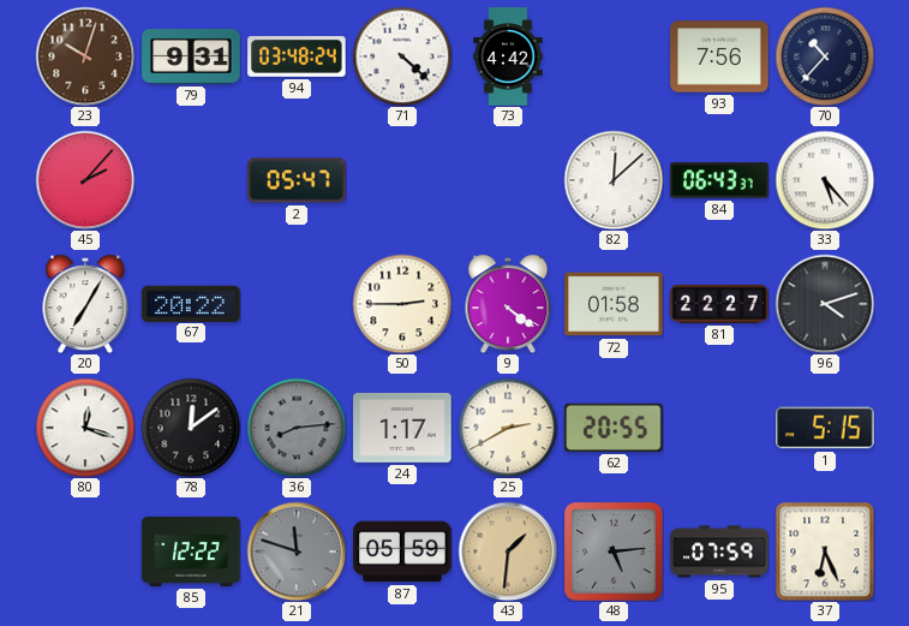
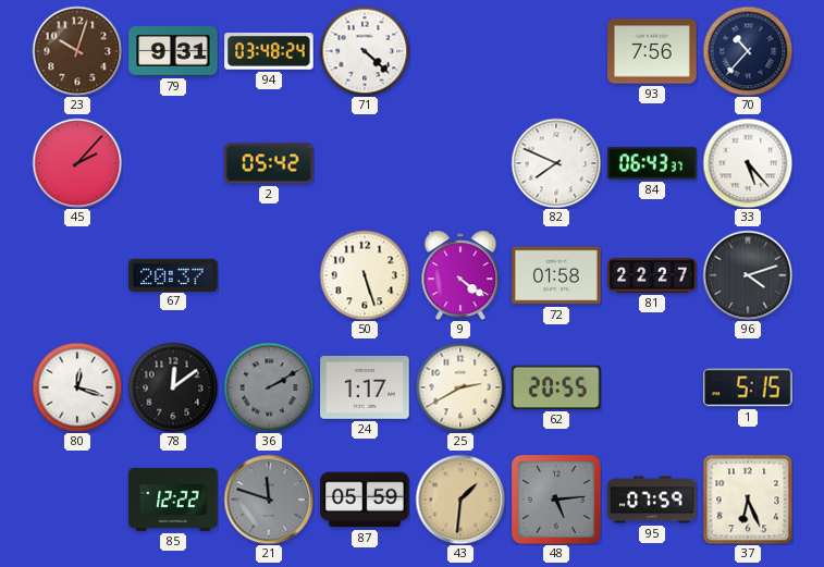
73: 4:42 -> none (508, 56)
2: 05:47 -> 05:42 (269, 163)
82: 12:08 -> 7:49 (556, 163)
20: 7:05 -> none (85, 304)
67: 20:22 -> 20:37 (173, 274)
50: 2:45 -> 5:27 (365, 275)
36: 8:14 -> 2:10 (269, 387)
